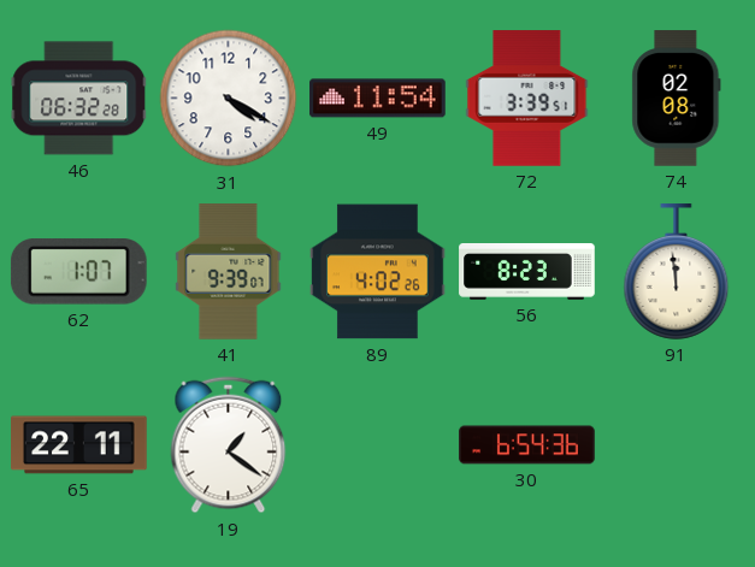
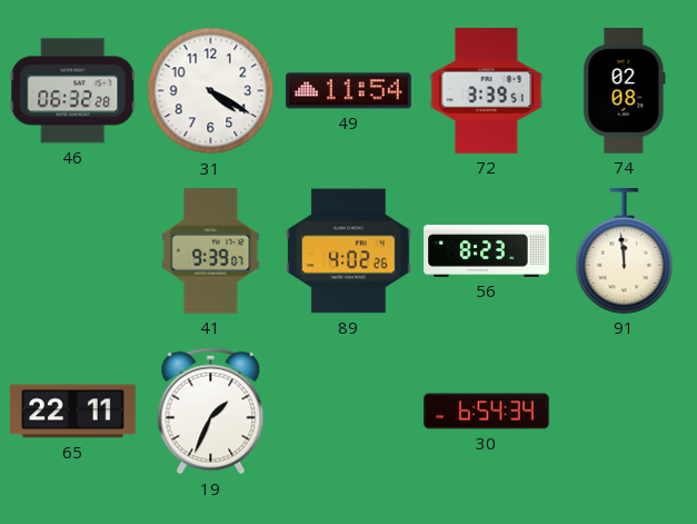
62: 1:07 -> none (78, 272)
19: 1:21 -> 1:34 (211, 412)
30: 6:54:36 -> 6:54:34 (487, 412)
